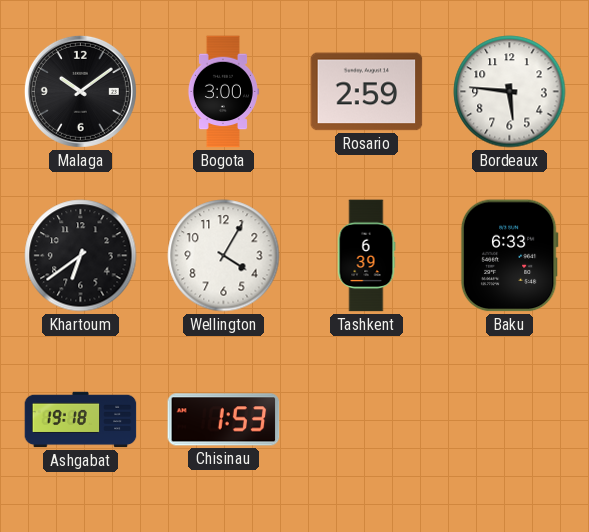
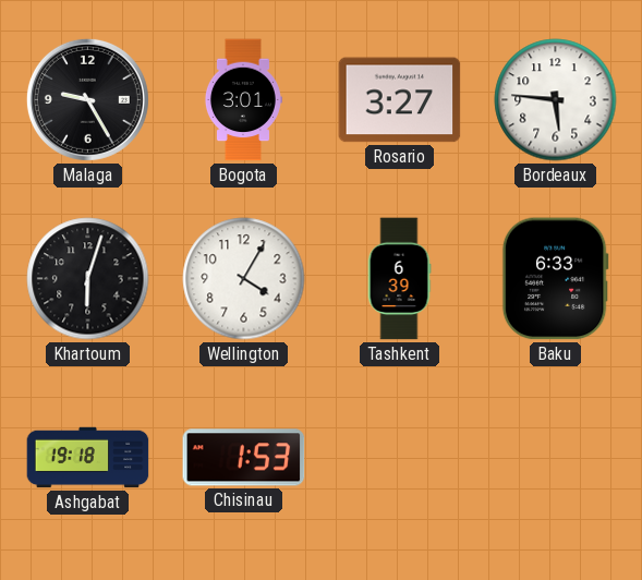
Malaga: 10:09 -> 9:25 (87, 99)
Bogota: 3:00 -> 3:01 (243, 100)
Rosario: 2:59 -> 3:27 (400, 100)
Khartoum: 6:39 -> 6:03 (88, 279)
